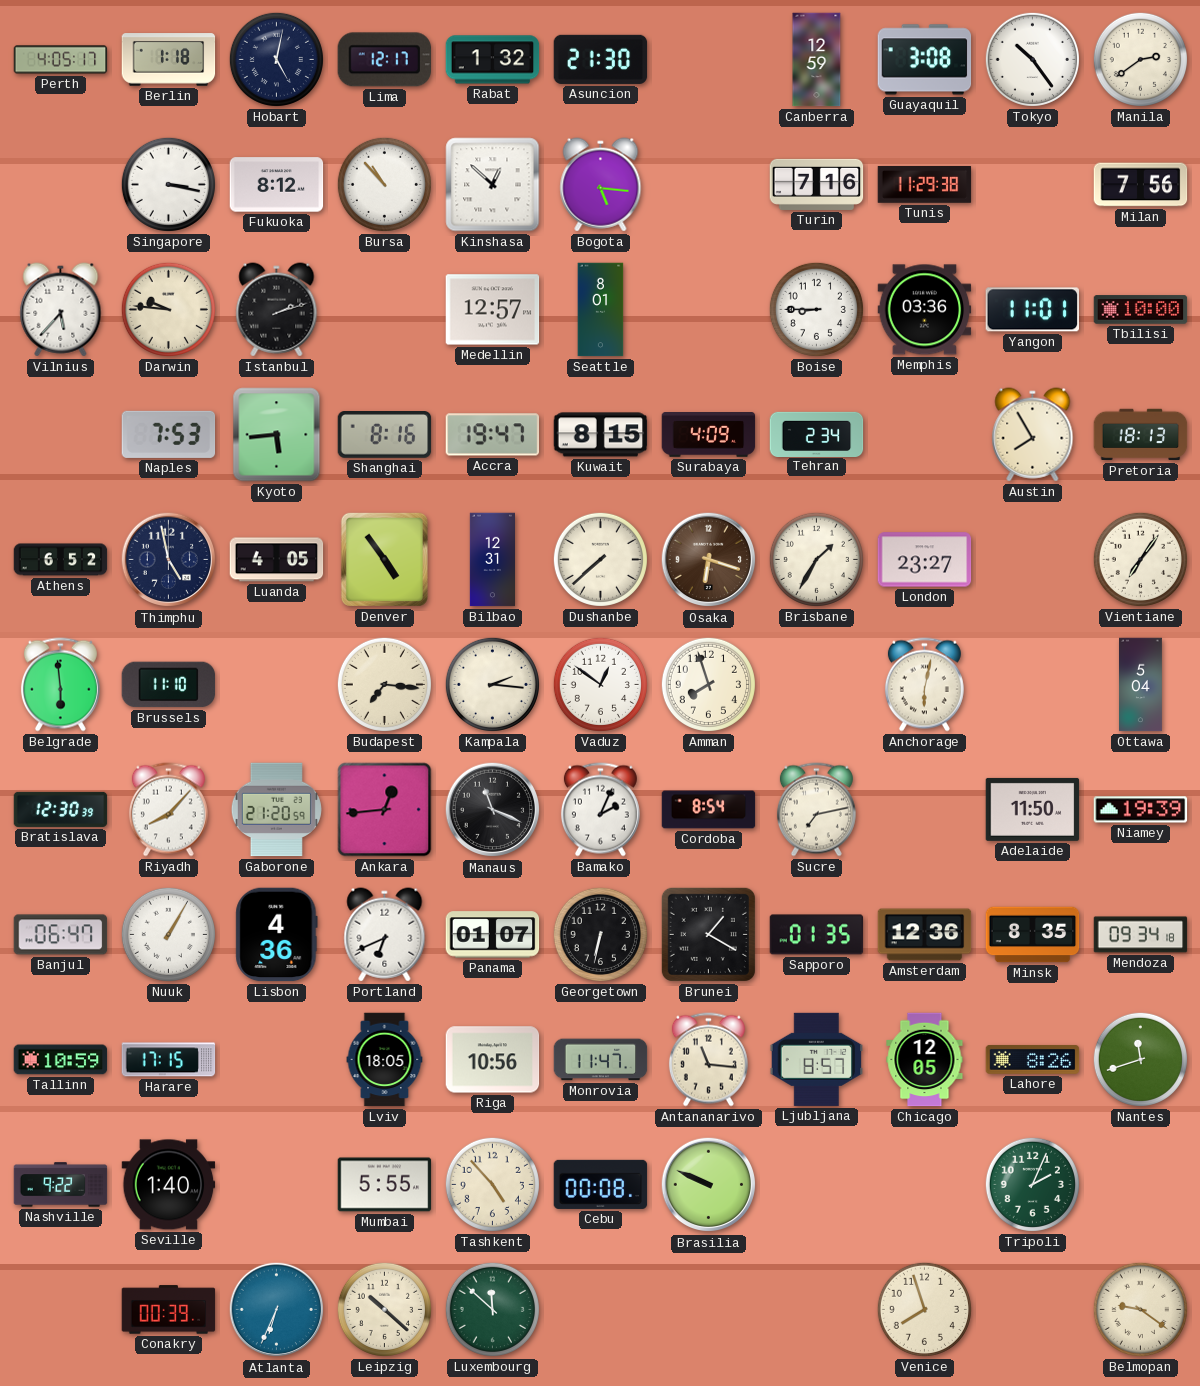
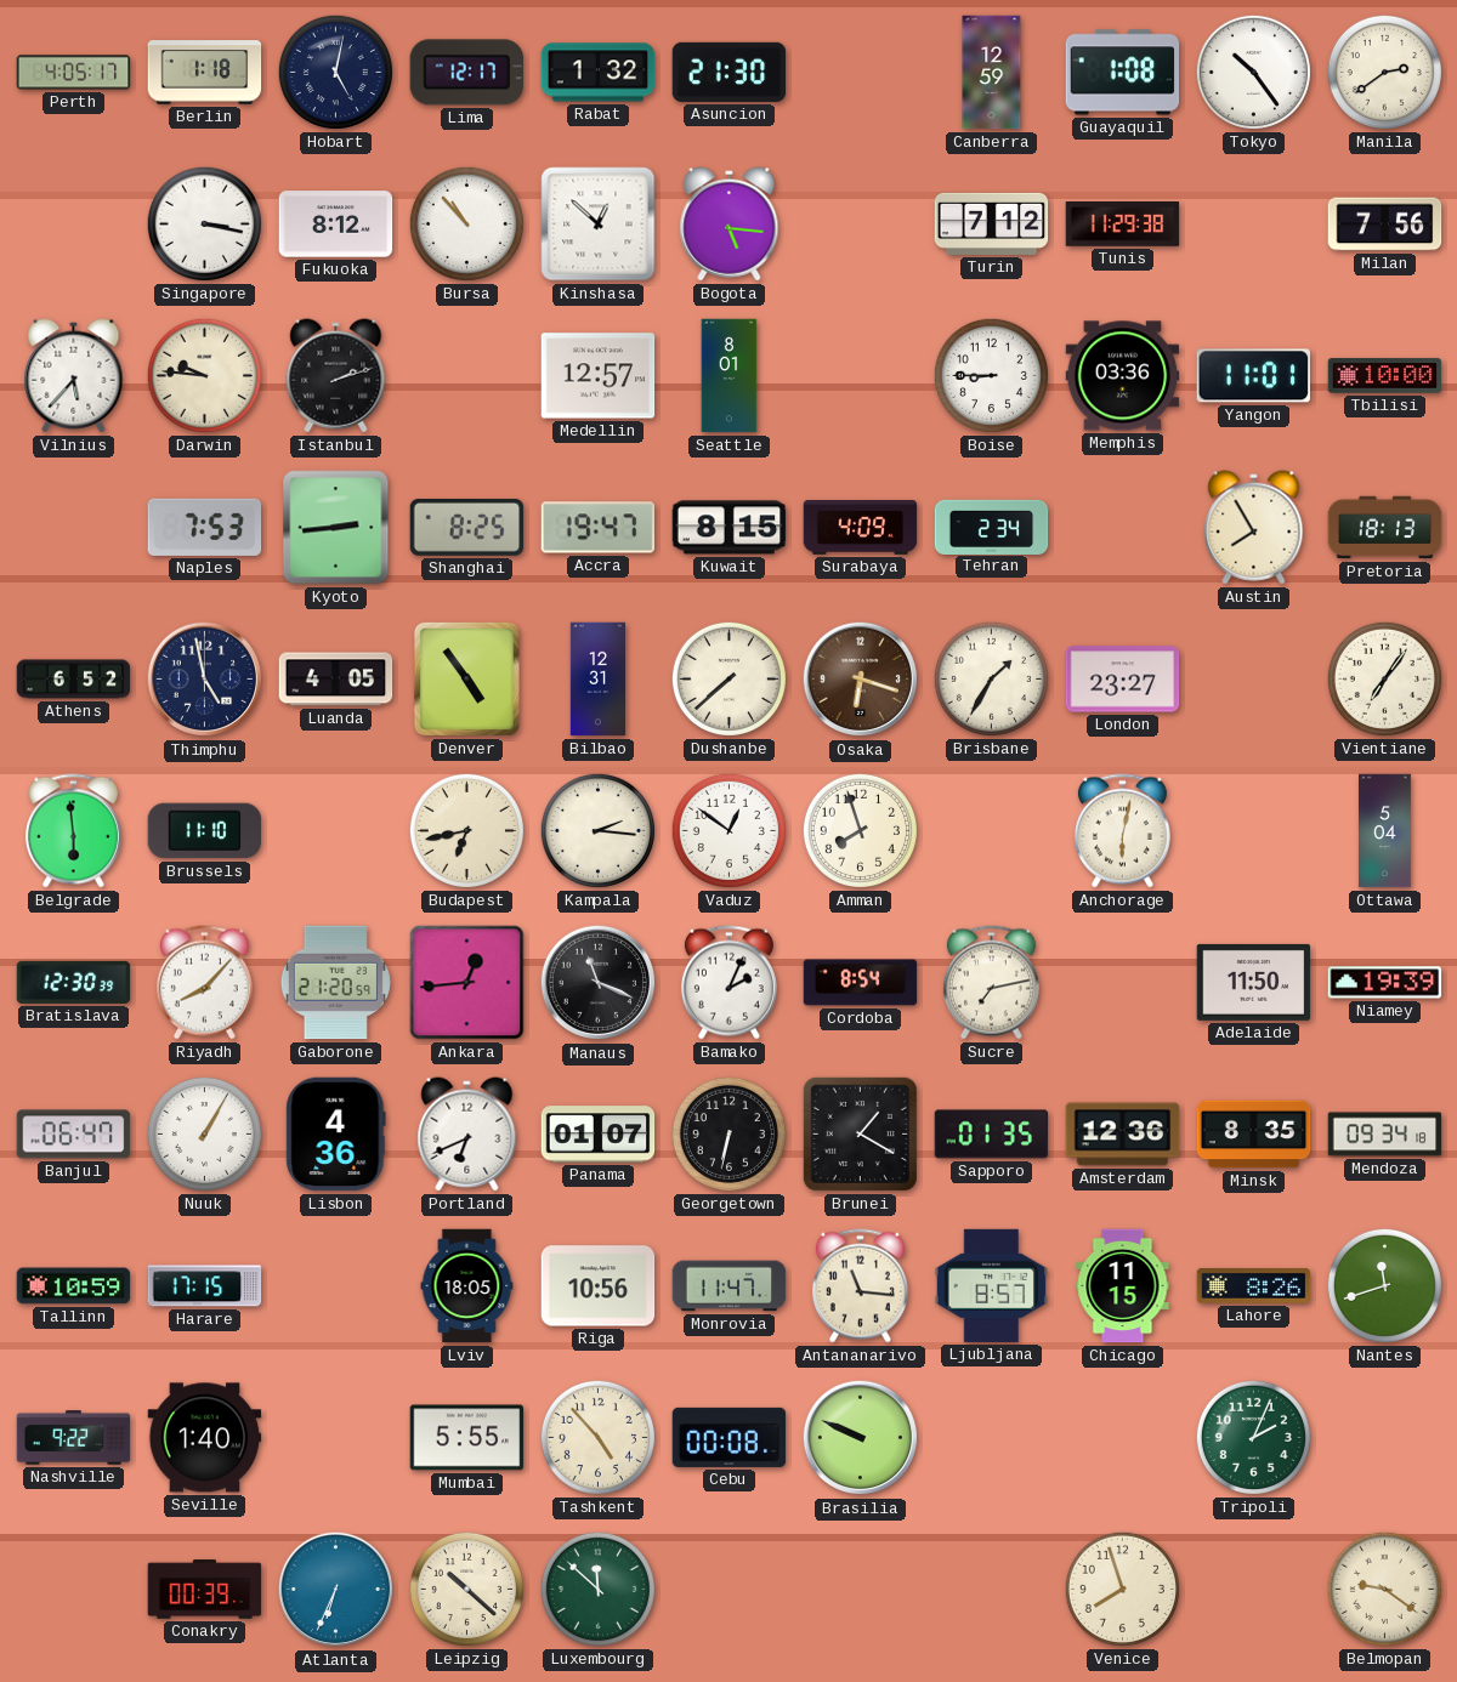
Guayaquil: 3:08 -> 1:08 (1123, 73)
Turin: 7:16 -> 7:12 (992, 223)
Kyoto: 5:44 -> 2:44 (336, 528)
Shanghai: 8:16 -> 8:25 (467, 528)
Budapest: 7:16 -> 6:43 (466, 830)
Chicago: 12:05 -> 11:15 (1123, 1286)
